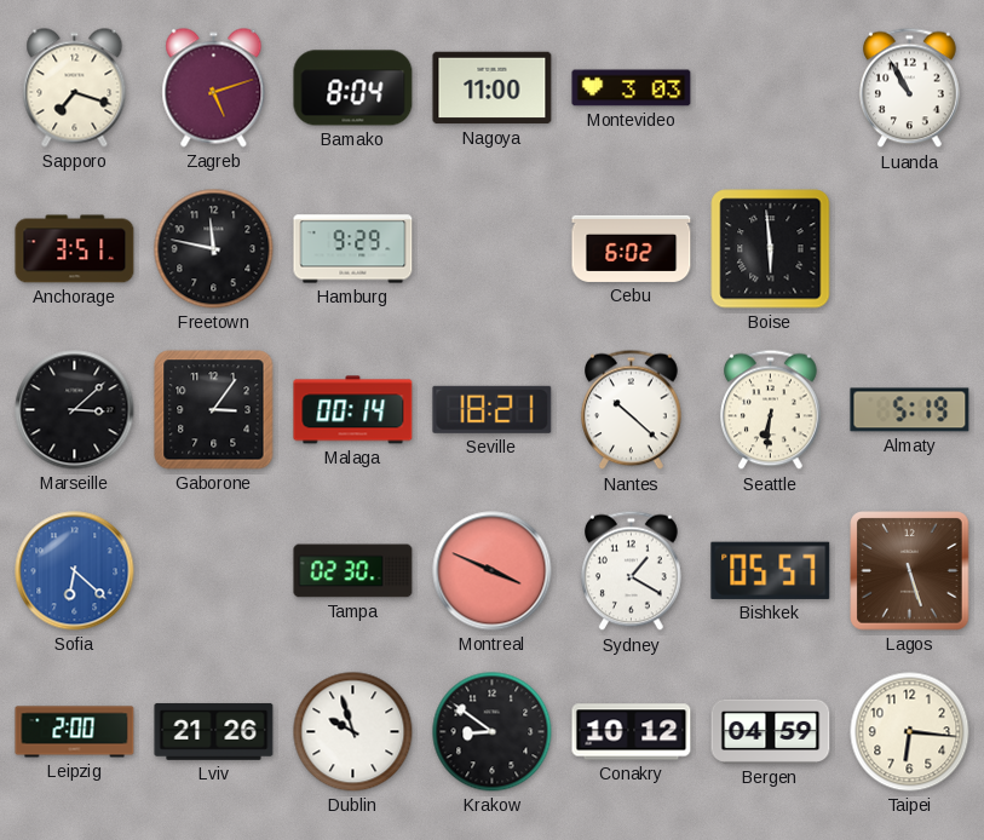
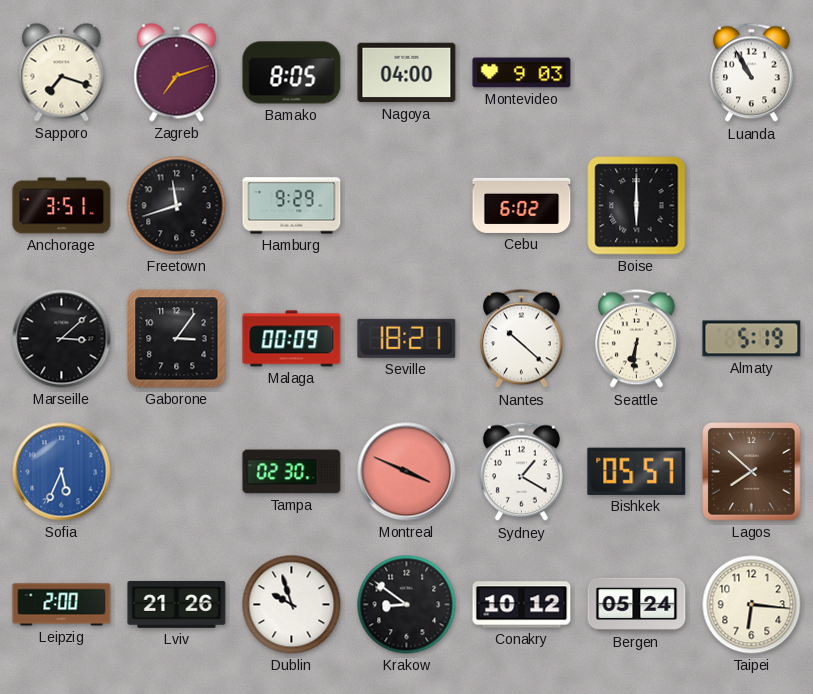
Zagreb: 5:12 -> 7:12 (177, 73)
Bamako: 8:04 -> 8:05 (292, 73)
Nagoya: 11:00 -> 04:00 (407, 73)
Montevideo: 3:03 -> 9:03 (522, 73)
Freetown: 11:47 -> 11:42 (177, 206)
Boise: 5:59 -> 6:00 (637, 206)
Malaga: 00:14 -> 00:09 (292, 339)
Sofia: 6:22 -> 5:34 (62, 472)
Lagos: 5:27 -> 7:52 (752, 472)
Bergen: 04:59 -> 05:24 (637, 604)
